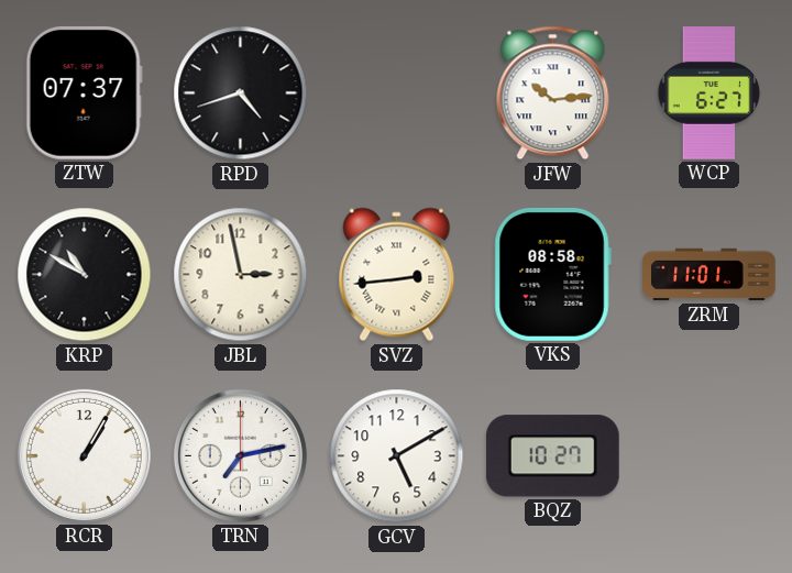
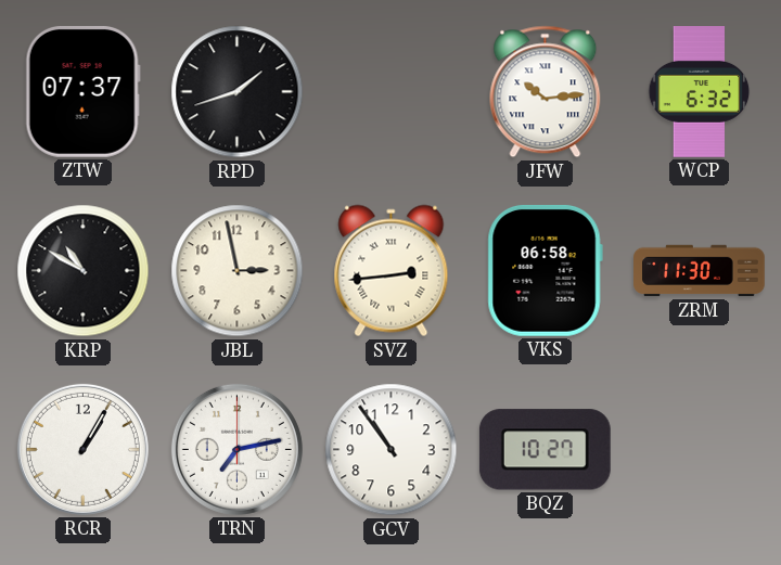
RPD: 4:42 -> 1:42 (238, 92)
WCP: 6:27 -> 6:32 (700, 92)
VKS: 08:58 -> 06:58 (545, 270)
ZRM: 11:01 -> 11:30 (700, 271)
GCV: 5:10 -> 10:54 (392, 450)
